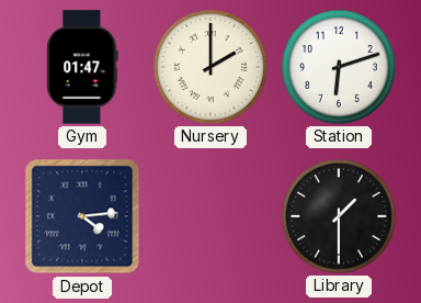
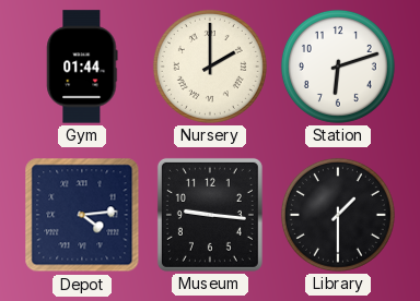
Gym: 01:47 -> 01:44 (82, 67)
Museum: none -> 9:16 (210, 215)
